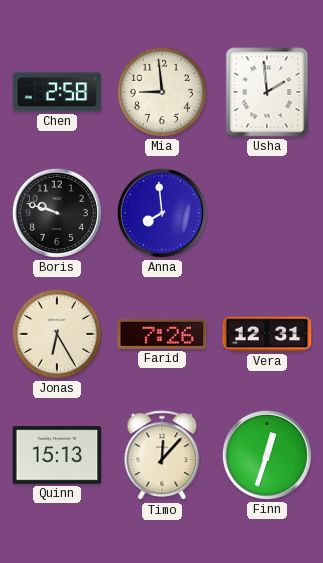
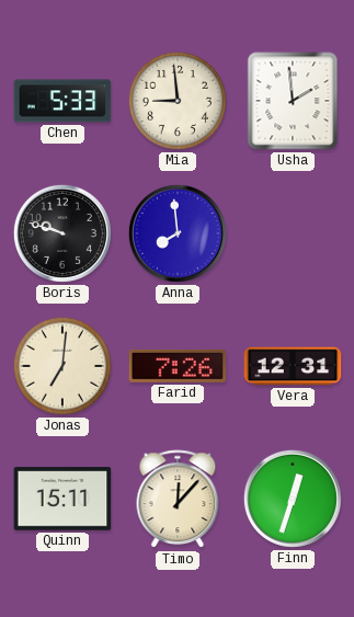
Chen: 2:58 -> 5:33 (62, 101)
Jonas: 6:25 -> 7:01 (62, 366)
Quinn: 15:13 -> 15:11 (62, 499)
